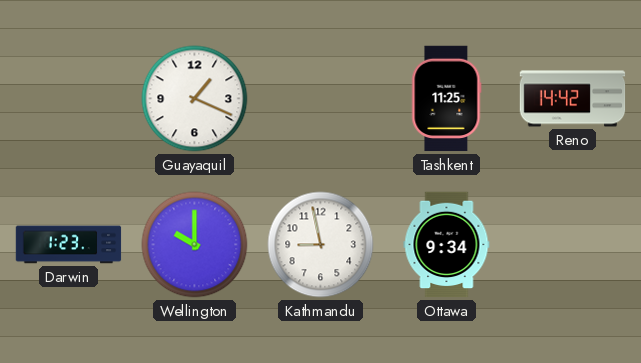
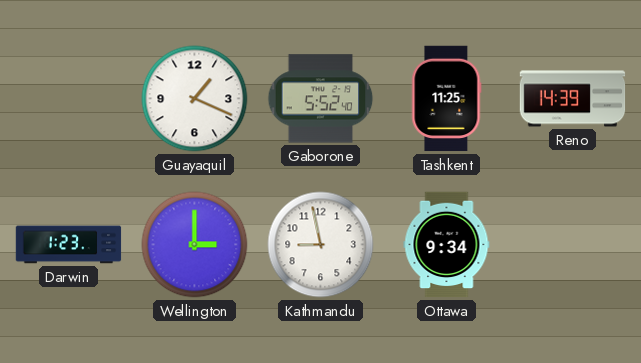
Gaborone: none -> 5:52 (321, 99)
Reno: 14:42 -> 14:39 (573, 99)
Wellington: 10:00 -> 3:00 (195, 245)
